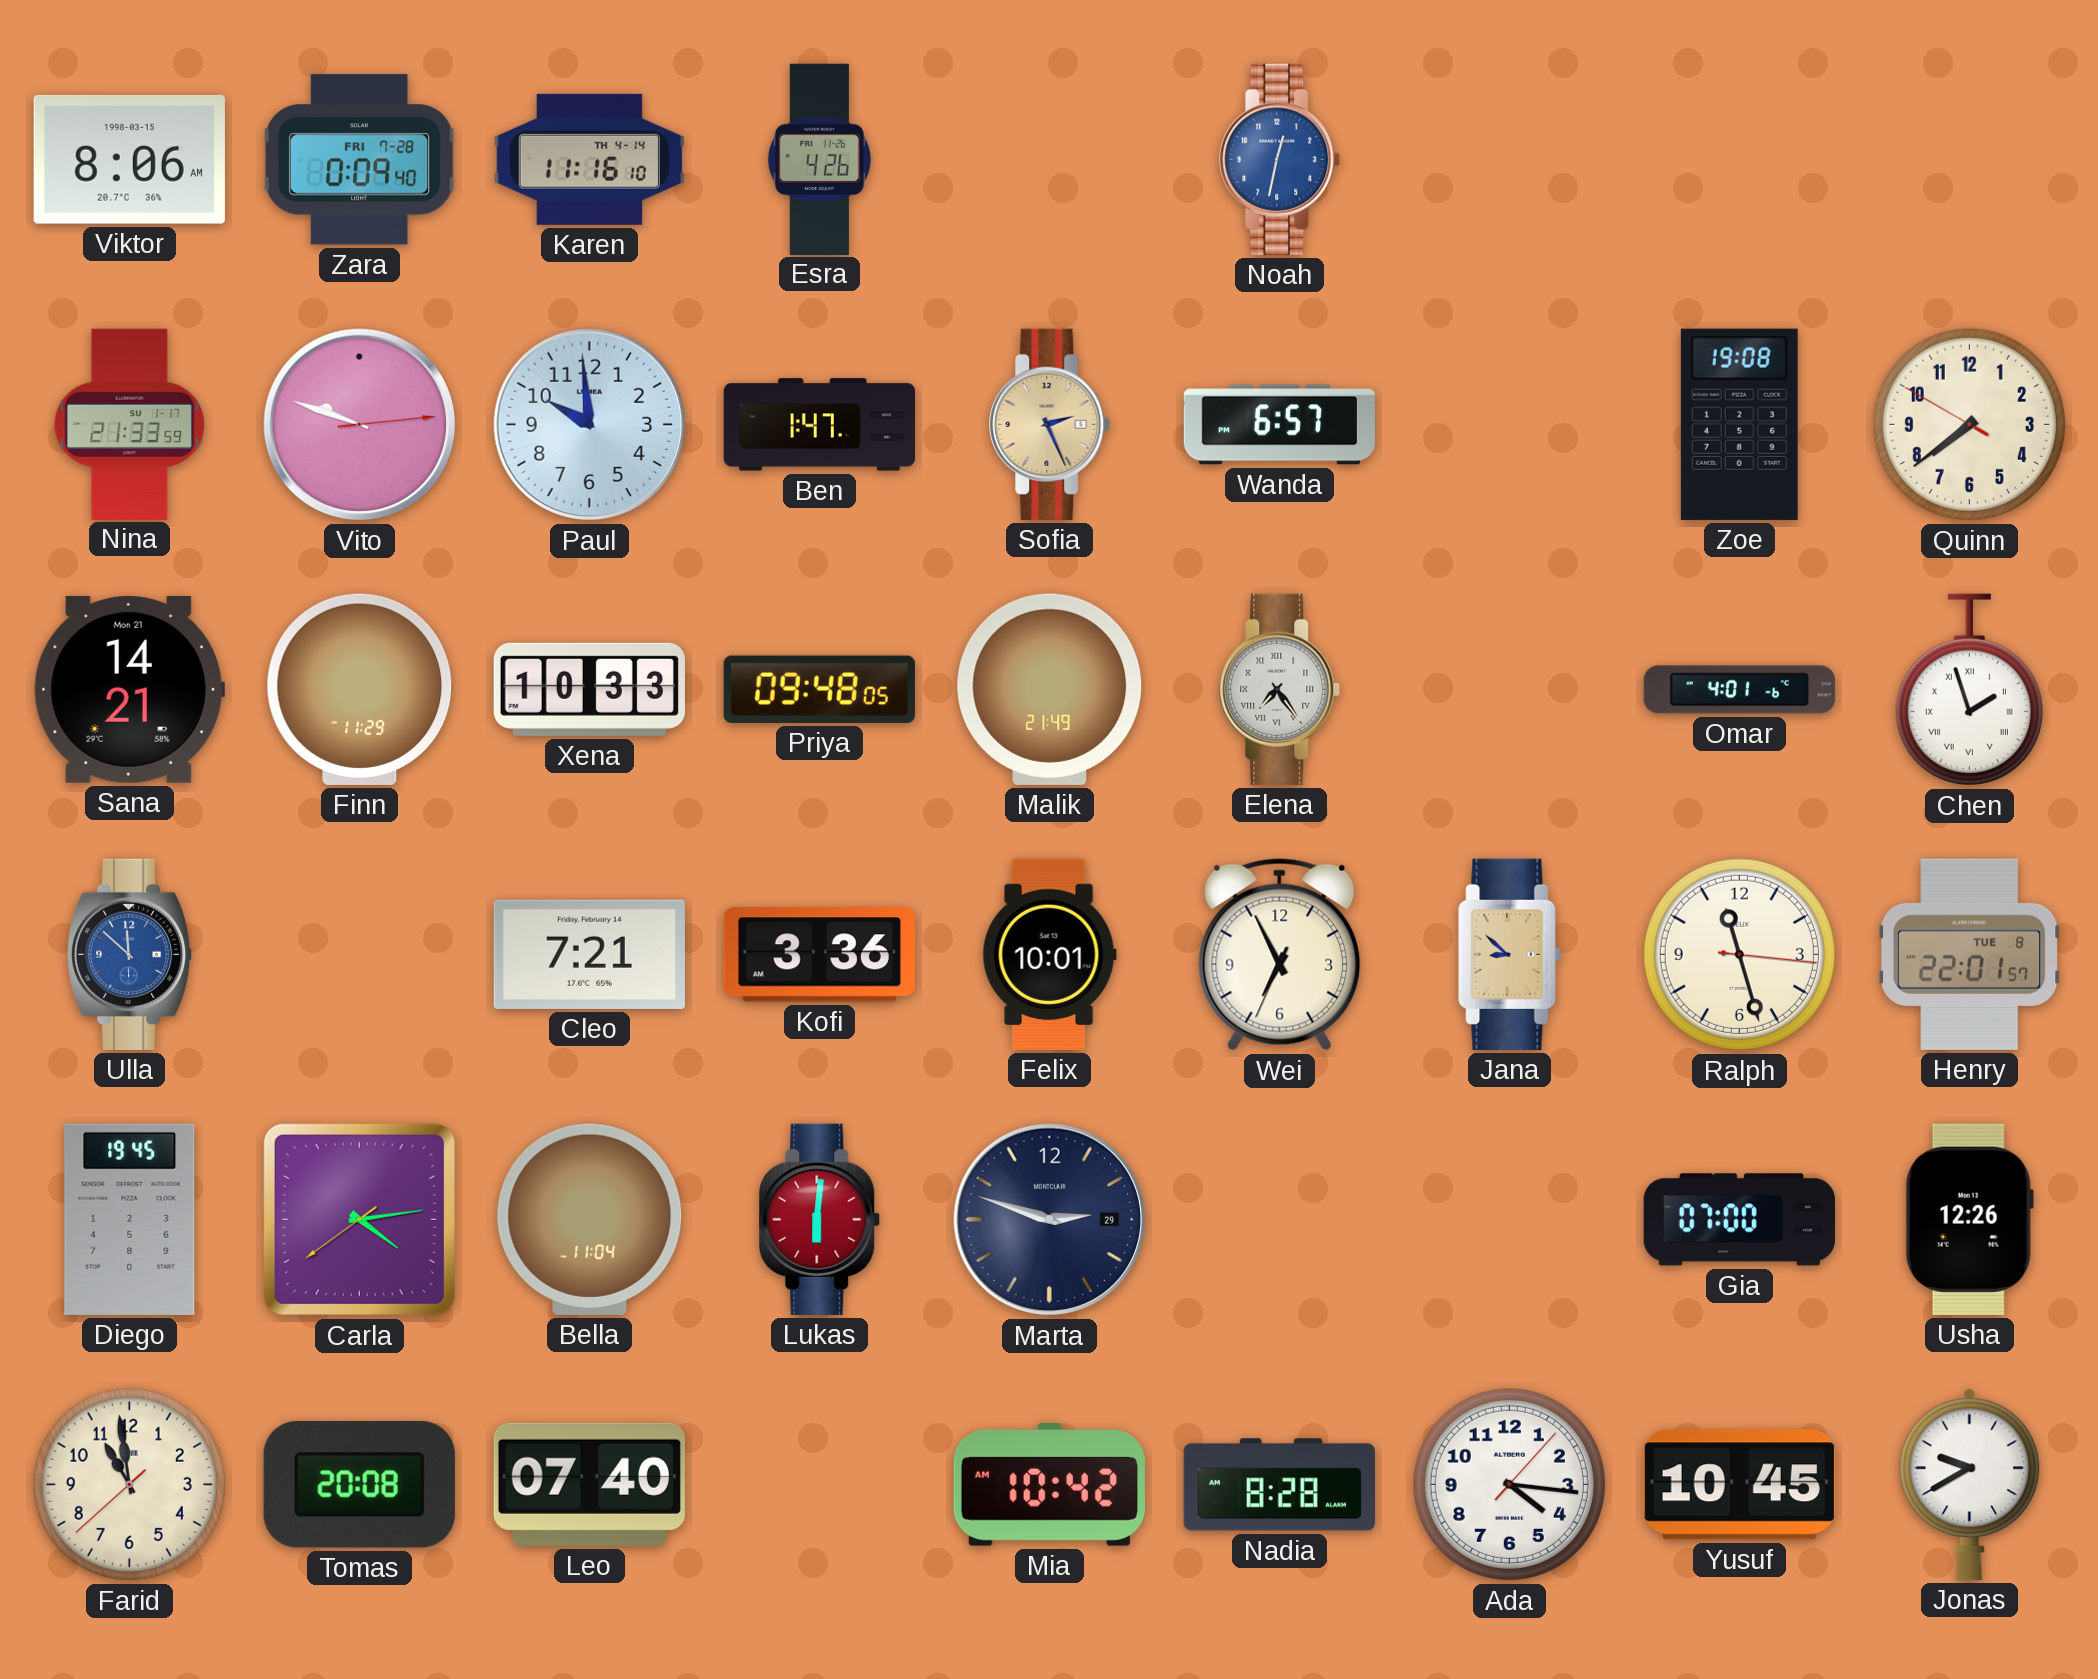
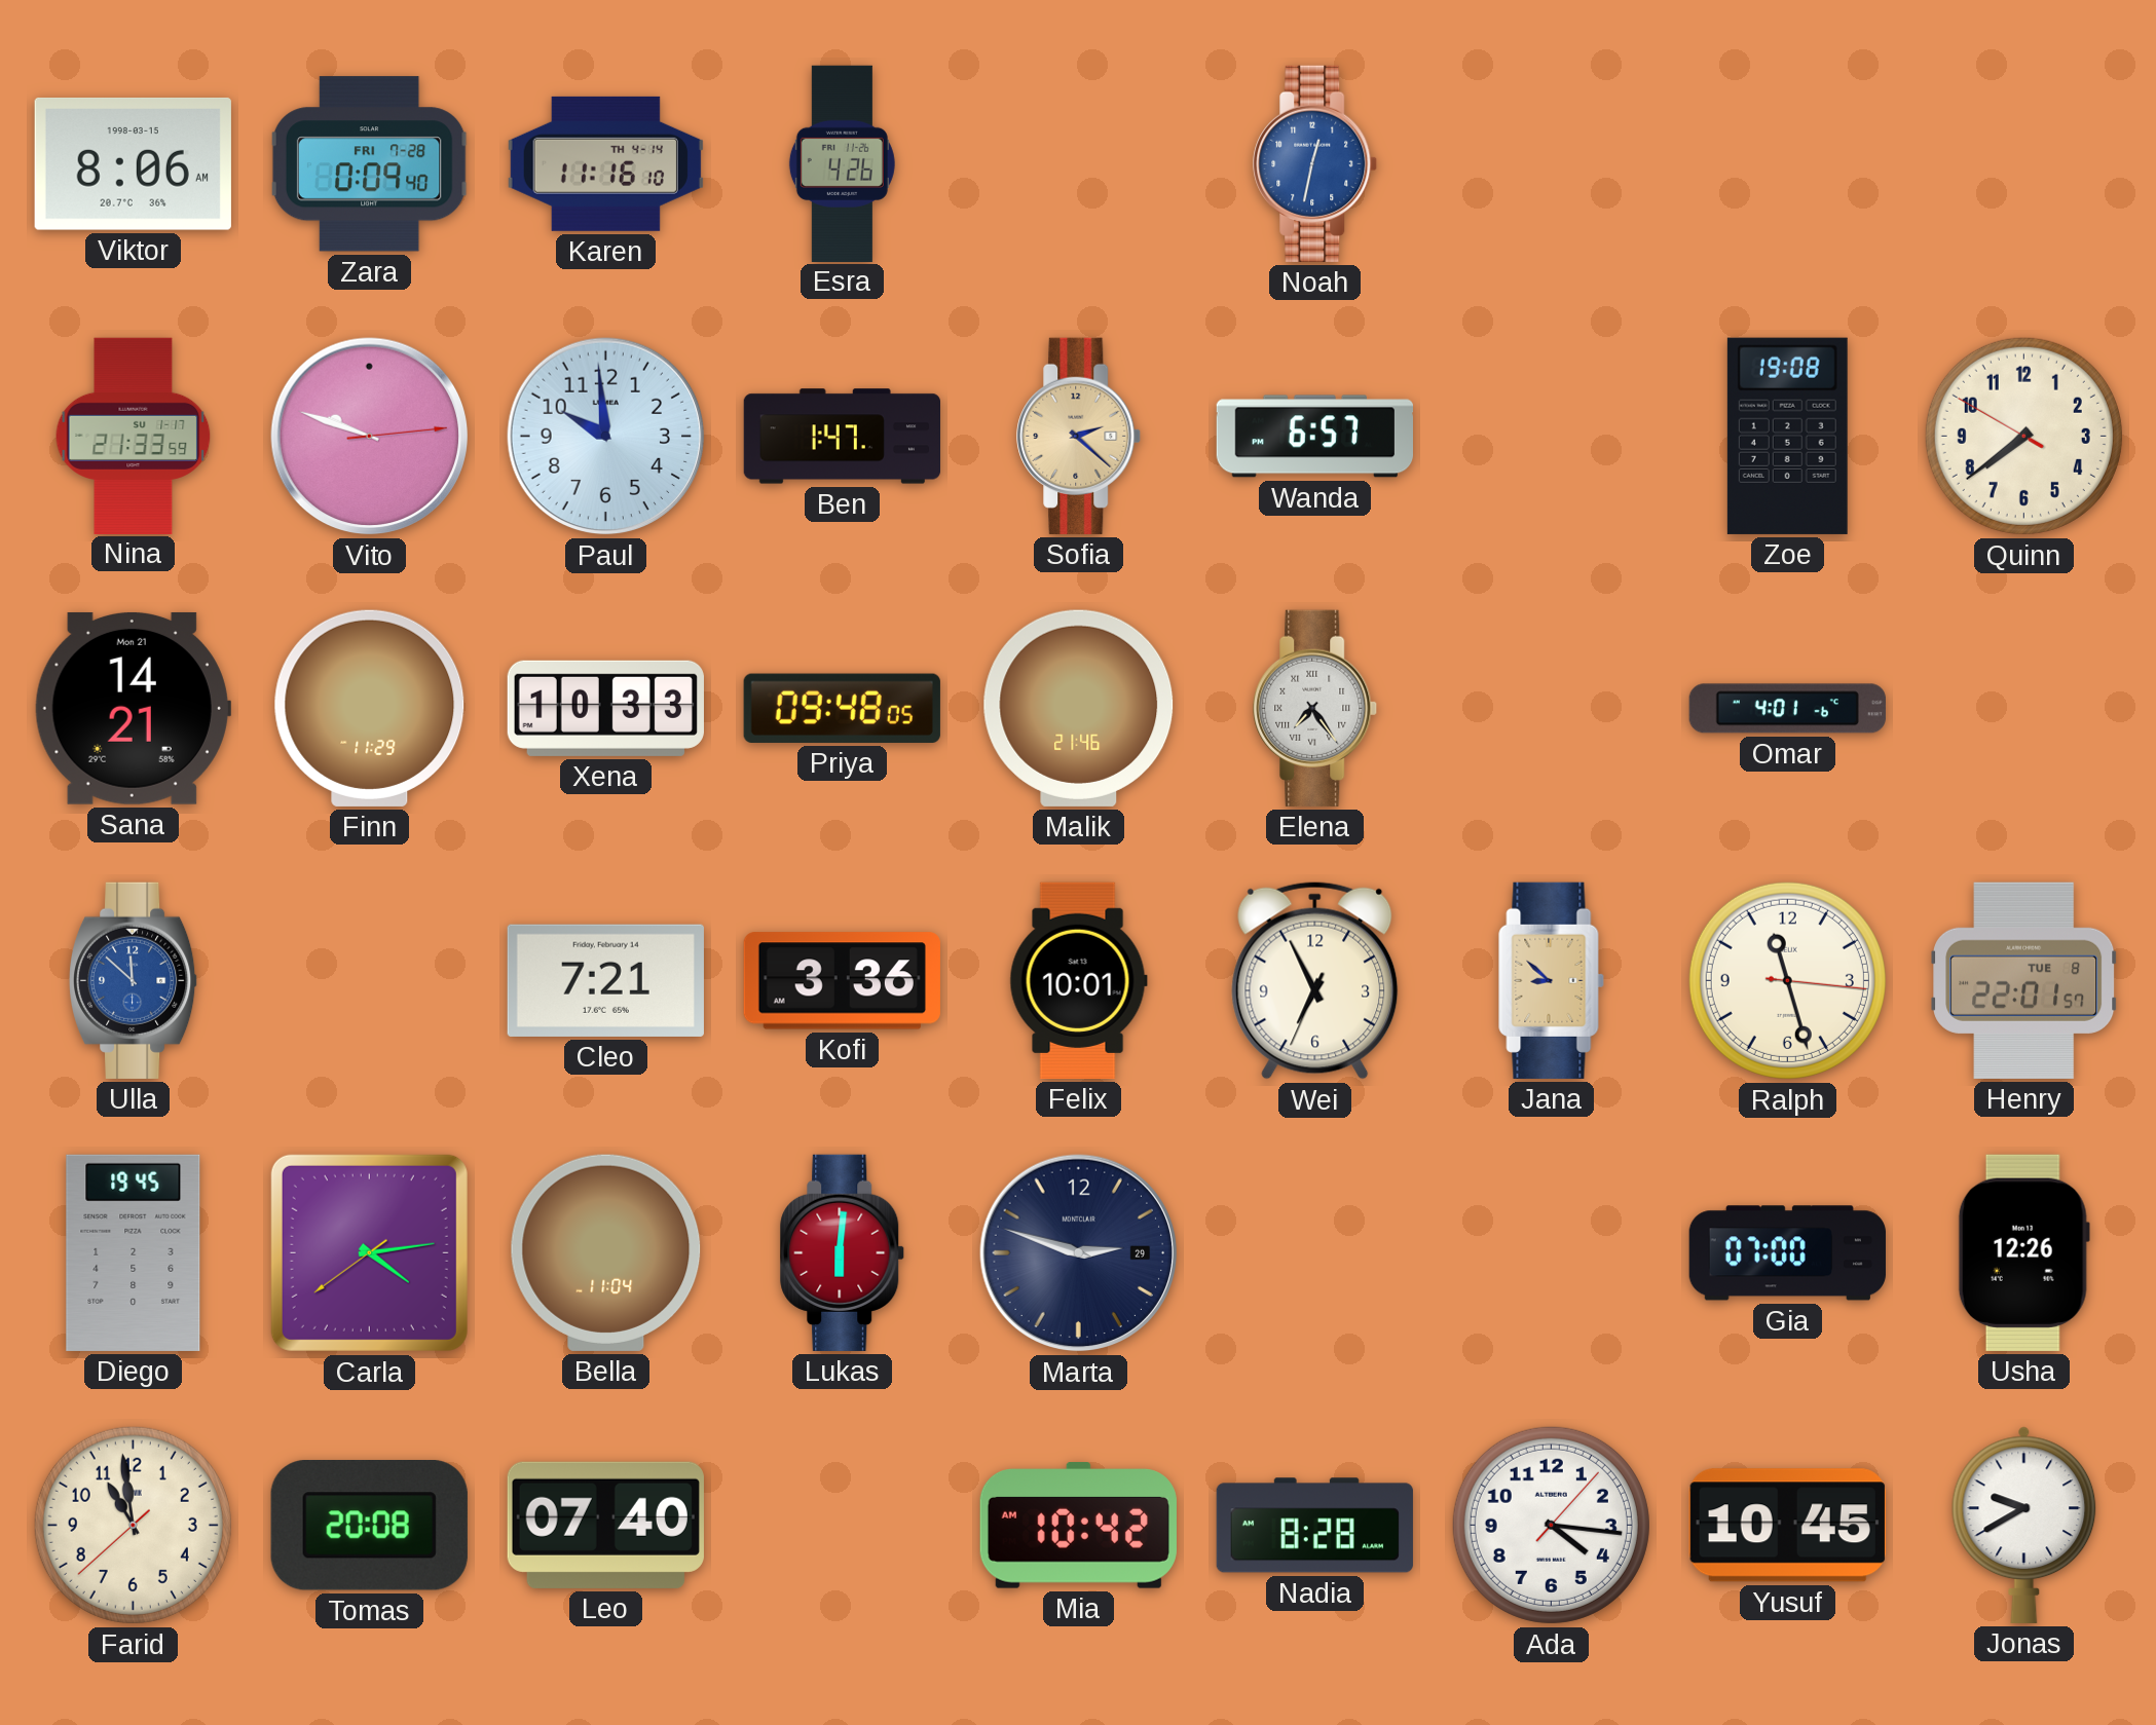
Sofia: 2:26 -> 2:22 (1079, 436)
Malik: 21:49 -> 21:46 (1079, 708)
Chen: 1:57 -> none (1969, 690)
